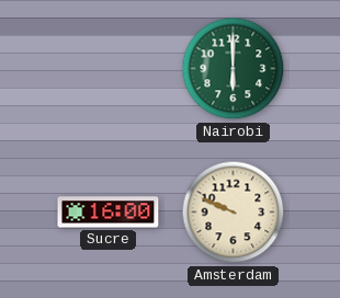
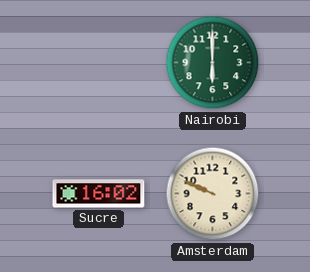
Sucre: 16:00 -> 16:02 (99, 194)
